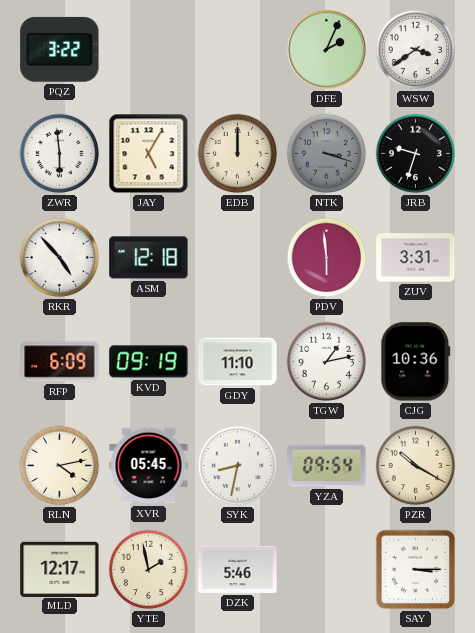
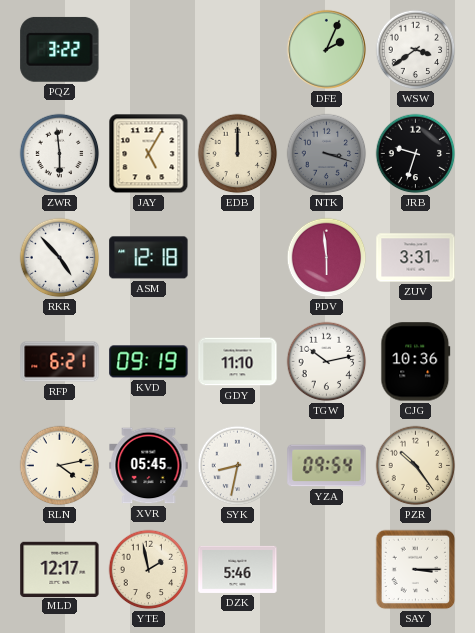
RFP: 6:09 -> 6:21 (60, 362)
TGW: 1:13 -> 10:13 (327, 362)
PZR: 10:20 -> 10:24 (416, 466)
